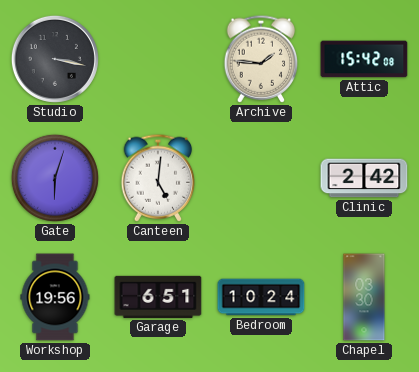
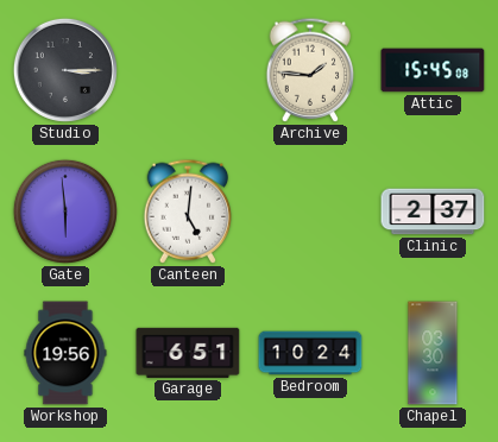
Studio: 3:17 -> 3:15 (65, 70)
Attic: 15:42 -> 15:45 (433, 70)
Gate: 6:03 -> 5:59 (65, 211)
Clinic: 2:42 -> 2:37 (433, 211)
